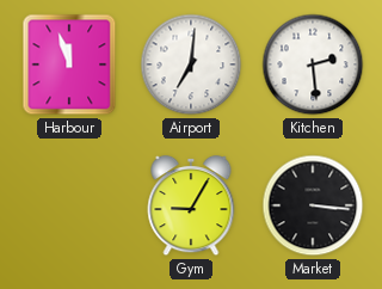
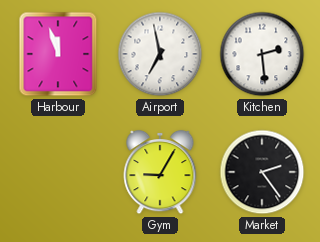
Airport: 7:01 -> 6:58 (160, 54)
Market: 3:16 -> 2:24 (262, 172)
